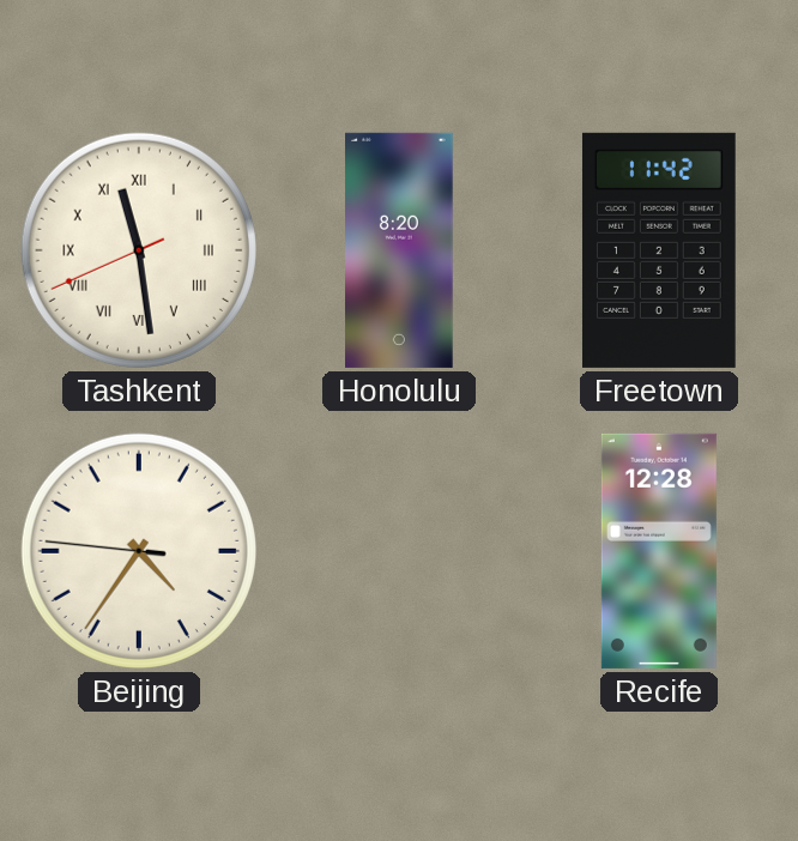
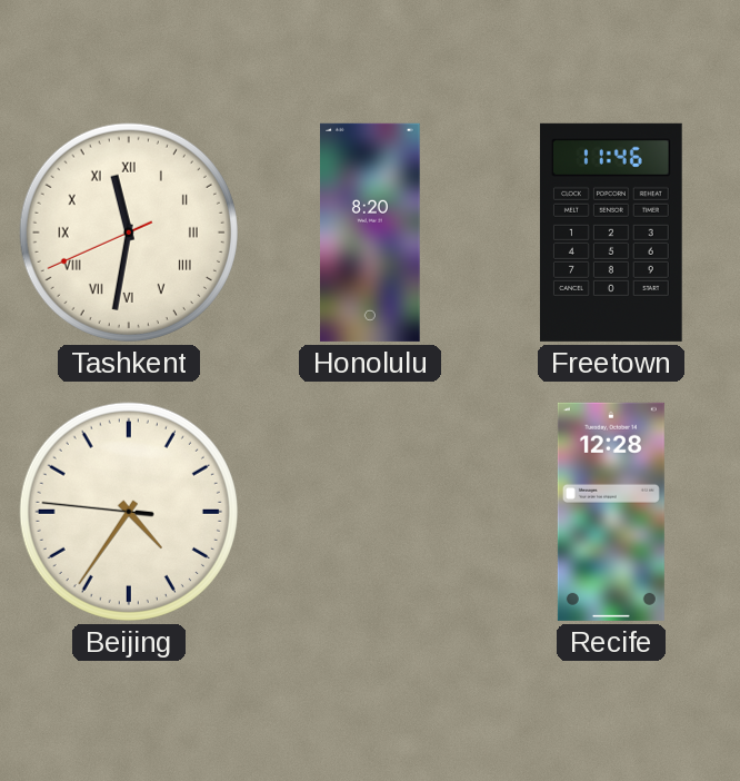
Tashkent: 11:28 -> 11:31 (129, 233)
Freetown: 11:42 -> 11:46 (611, 233)
